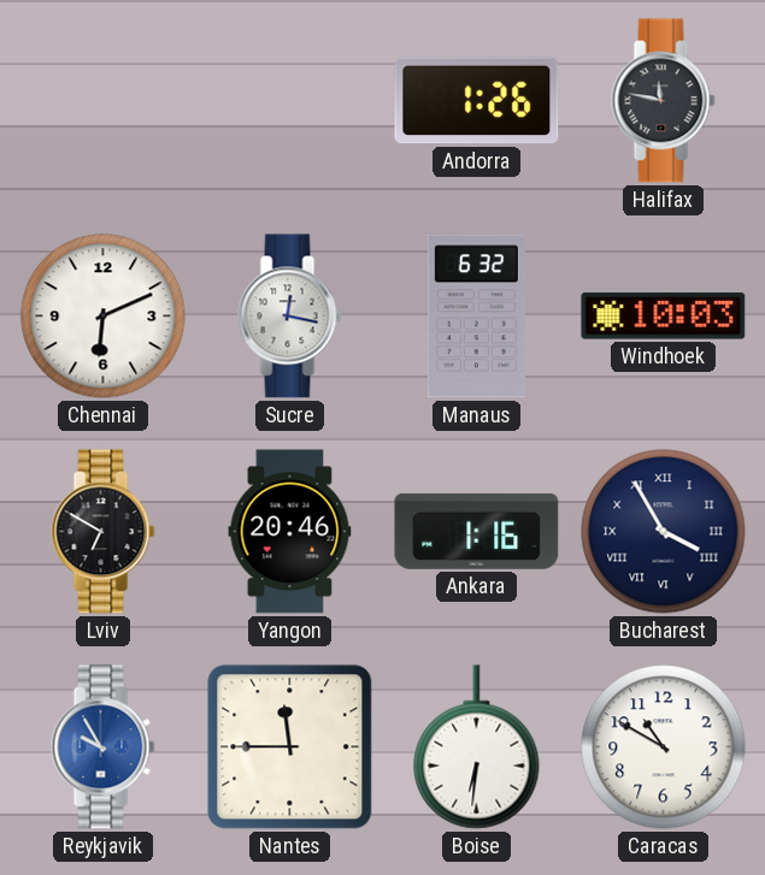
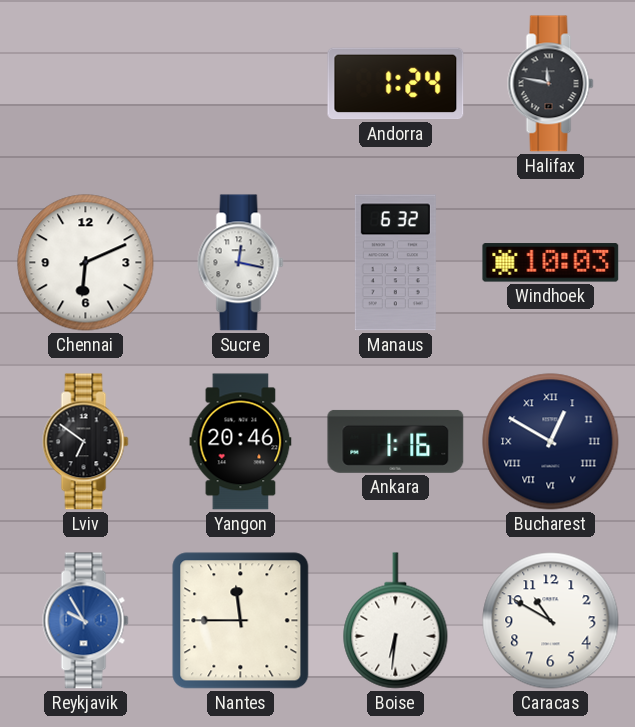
Andorra: 1:26 -> 1:24 (396, 84)
Lviv: 6:50 -> 6:51 (86, 442)
Bucharest: 3:55 -> 12:50 (551, 442)
